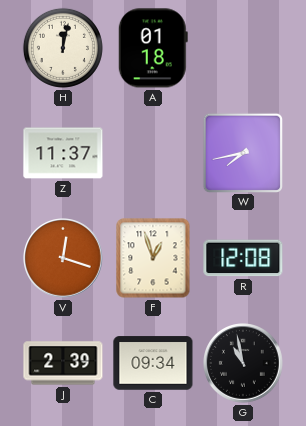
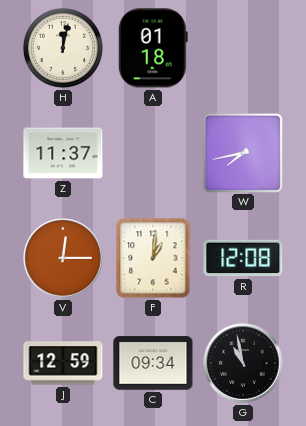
V: 12:18 -> 12:15 (64, 259)
F: 12:57 -> 1:01 (153, 258)
J: 2:39 -> 12:59 (63, 363)
